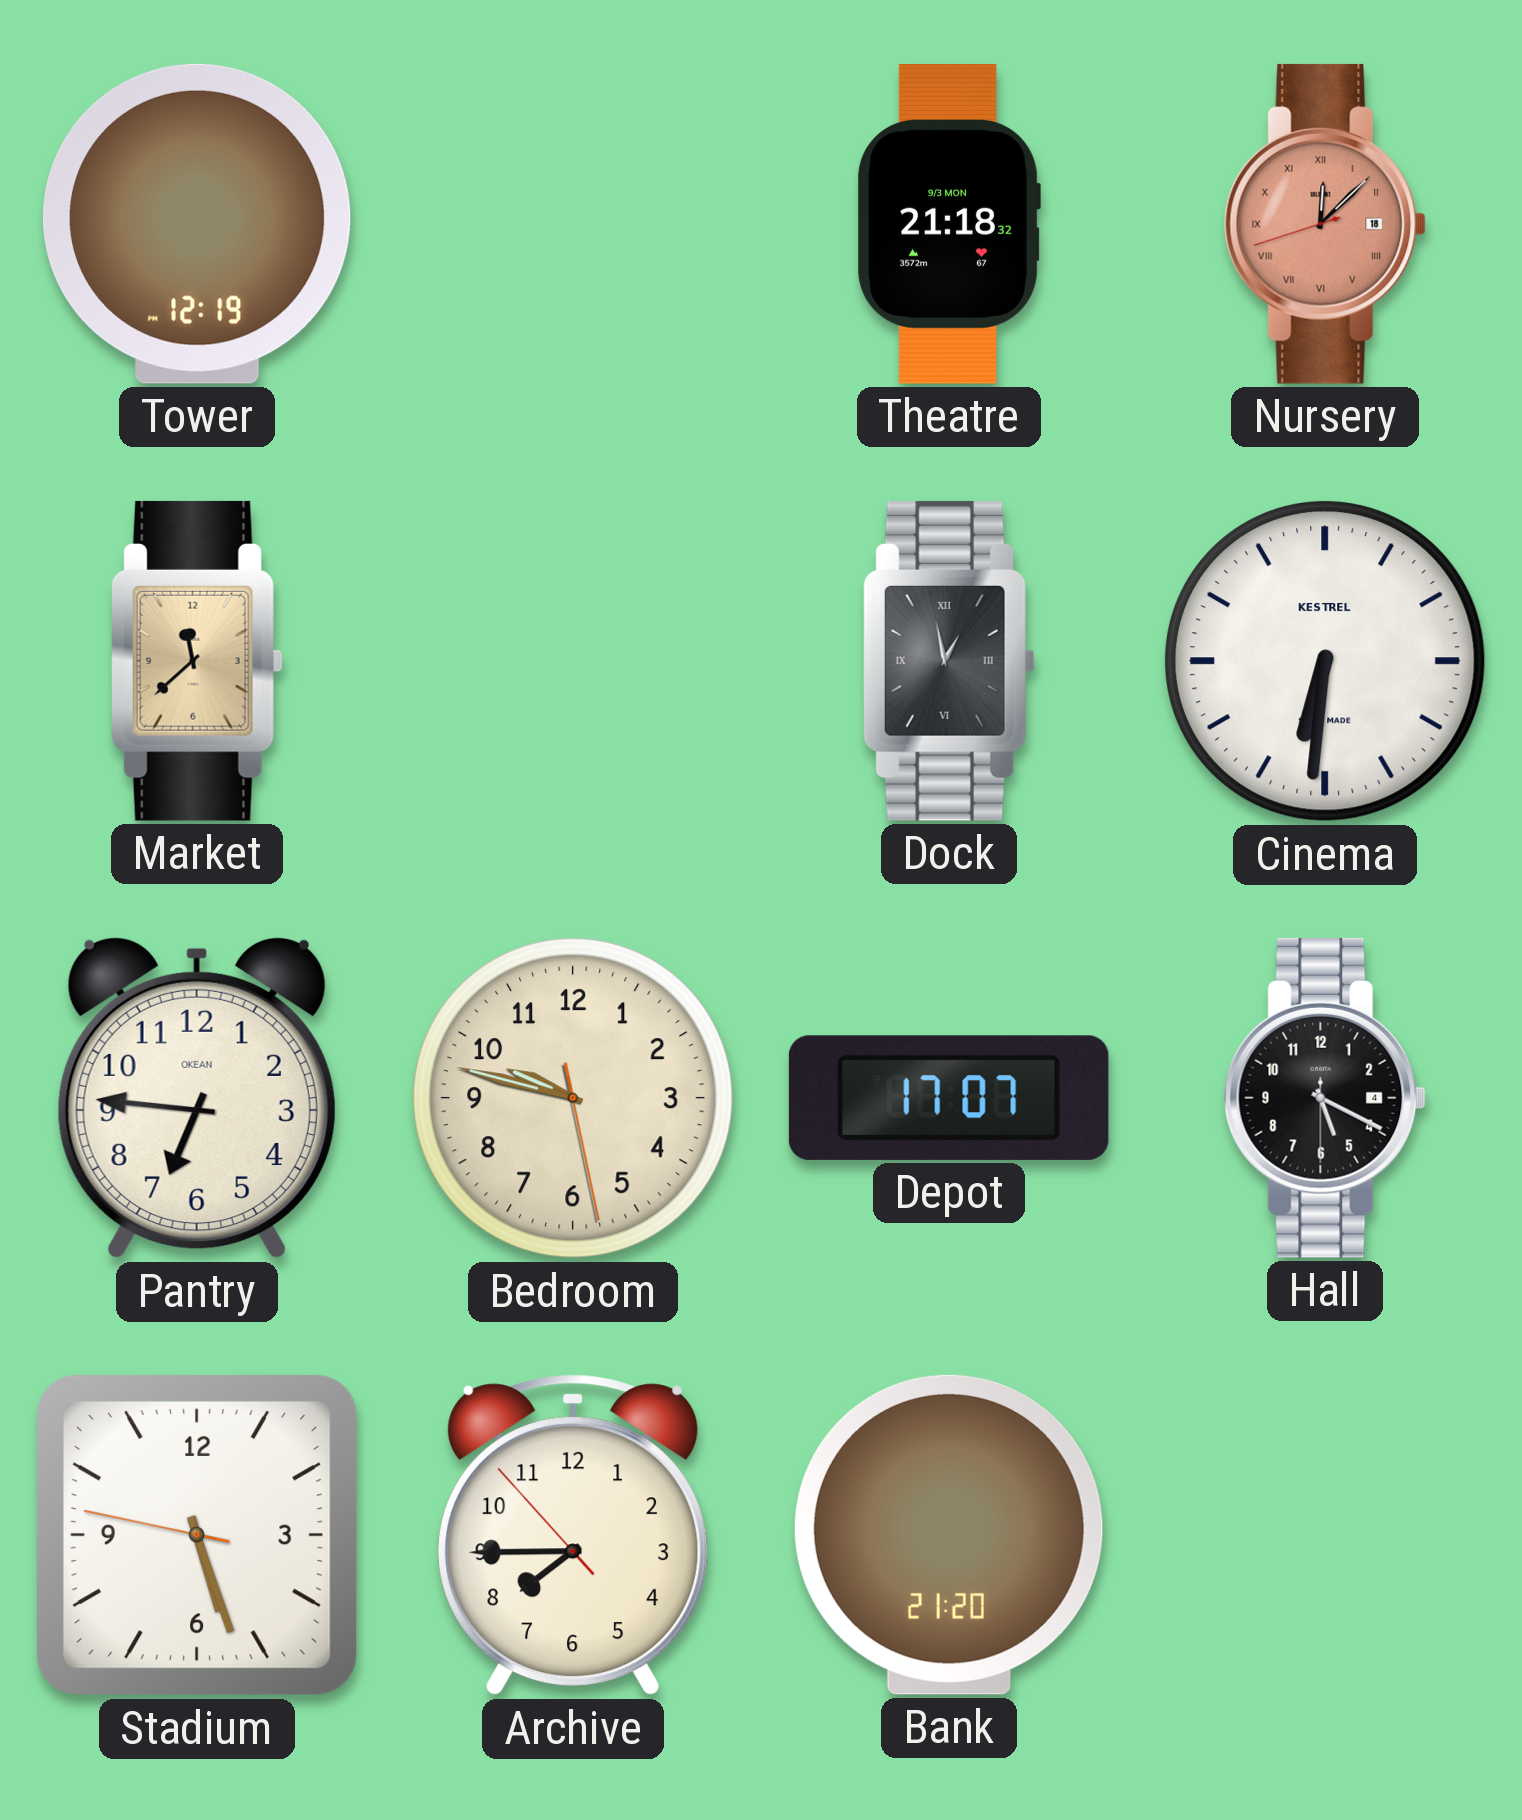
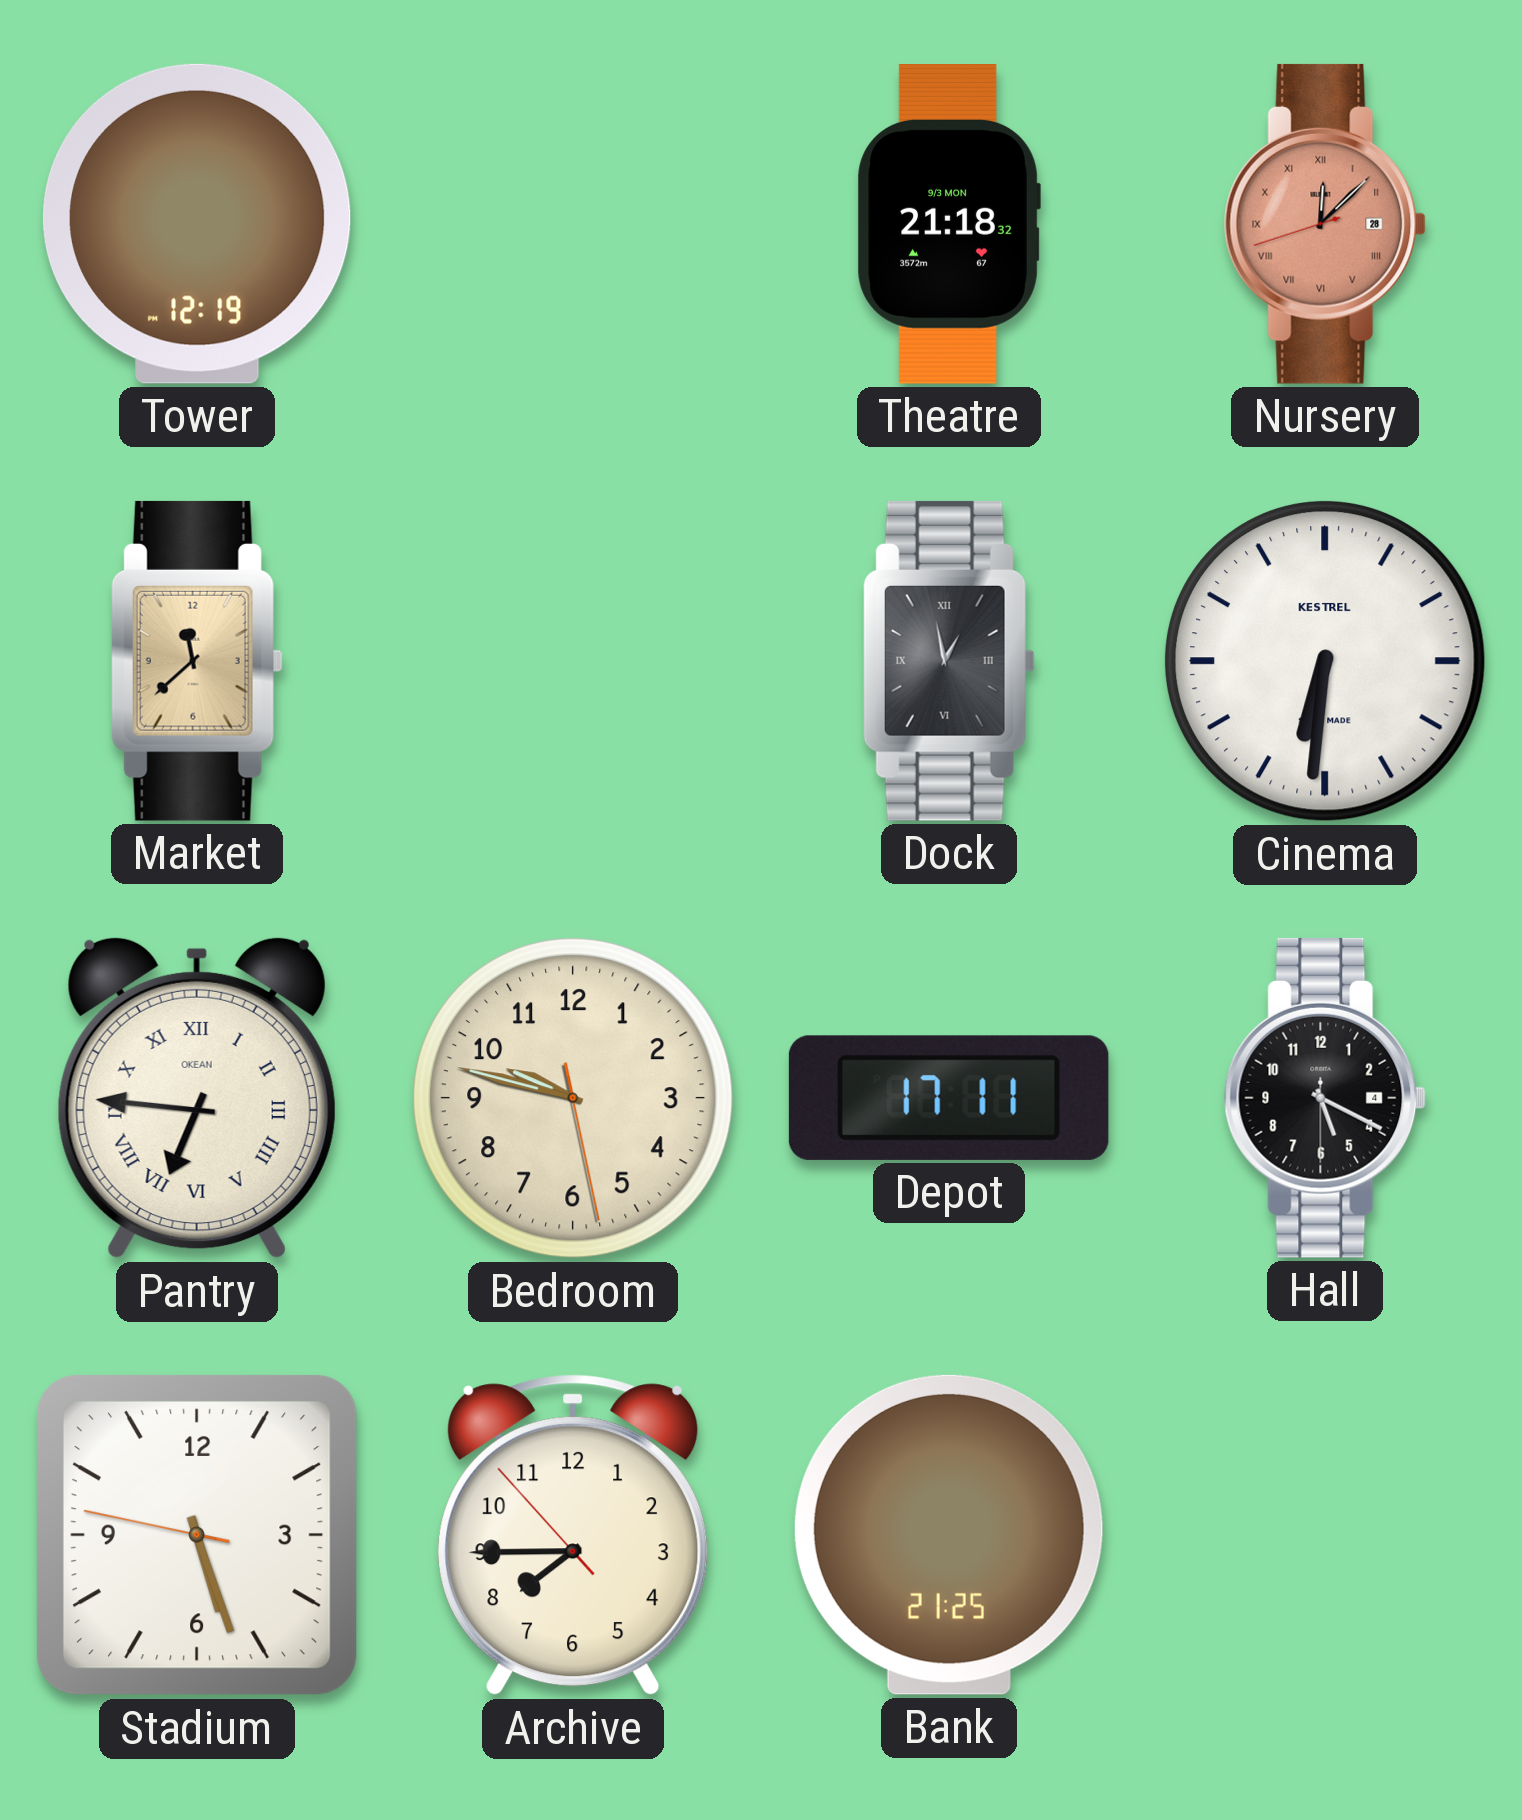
Nursery date: 18 -> 28 (1325, 224)
Pantry numerals: Arabic -> Roman (197, 1098)
Depot: 17:07 -> 17:11 (949, 1098)
Bank: 21:20 -> 21:25 (949, 1535)
